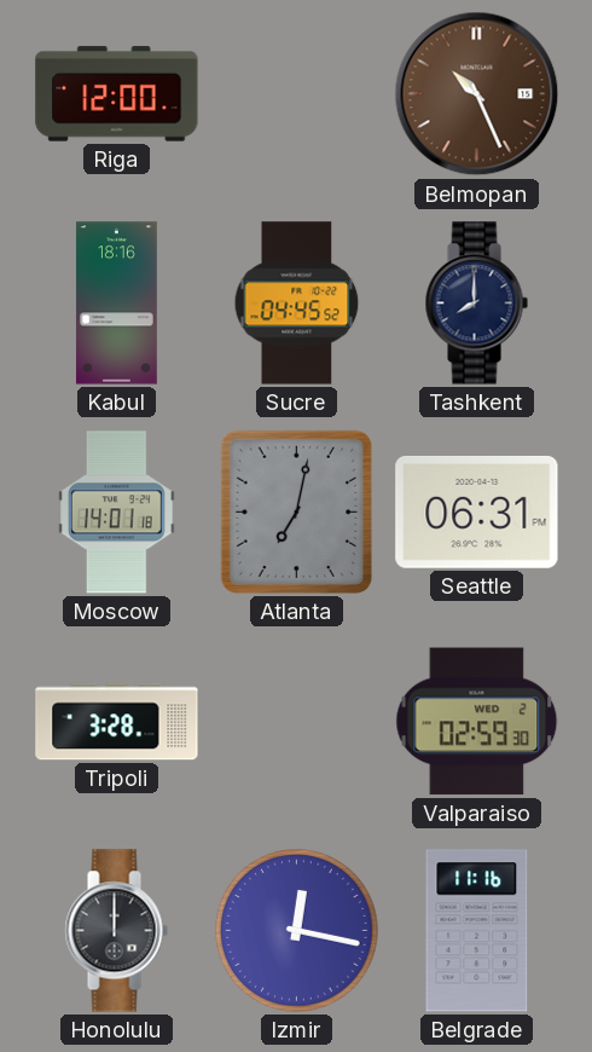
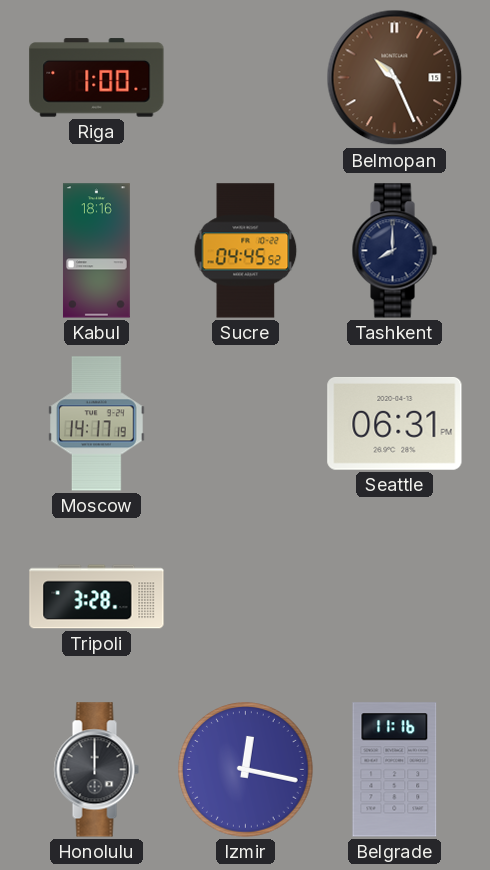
Riga: 12:00 -> 1:00 (97, 78)
Moscow: 14:01 -> 14:17 (97, 424)
Atlanta: 7:02 -> none (296, 511)
Valparaiso: 02:59 -> none (477, 722)
